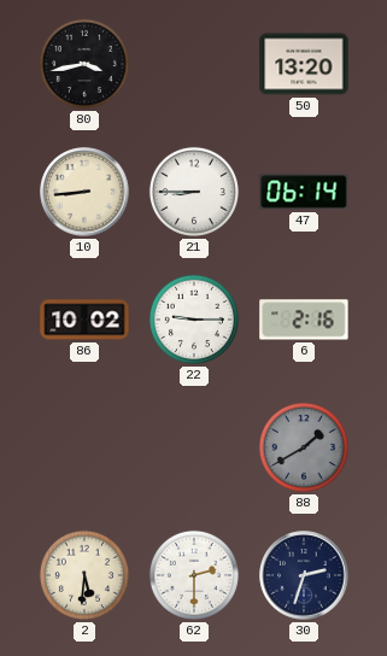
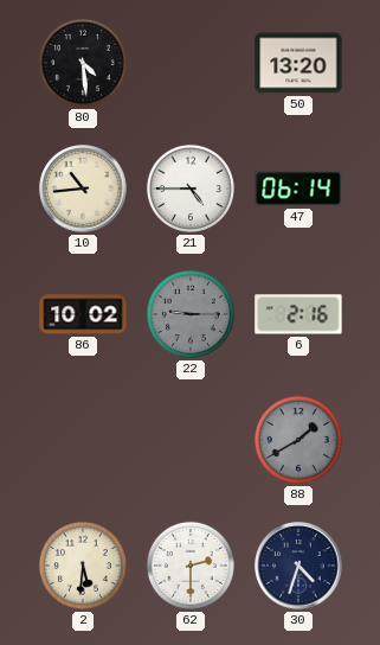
80: 3:43 -> 4:29 (83, 63)
10: 8:44 -> 10:44 (83, 189)
21: 8:45 -> 4:45 (191, 189)
22 dial: white -> grey (191, 314)
30: 2:33 -> 4:33 (298, 566)
